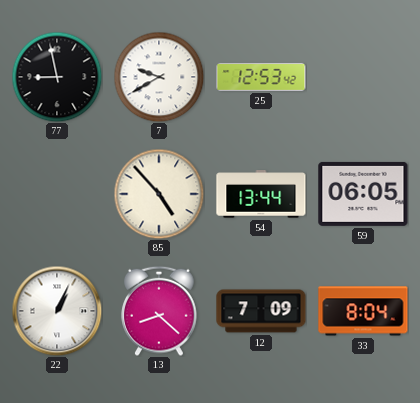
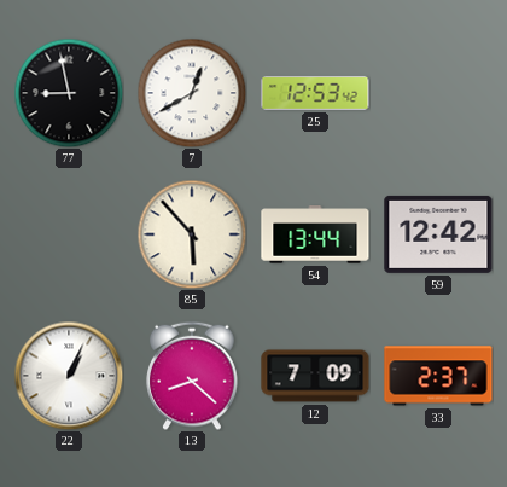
7: 9:40 -> 12:40 (192, 93)
85: 4:53 -> 5:53 (192, 234)
59: 06:05 -> 12:42 (438, 234)
33: 8:04 -> 2:37 (438, 376)
